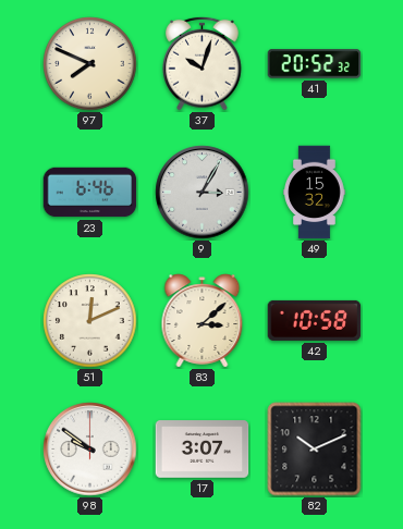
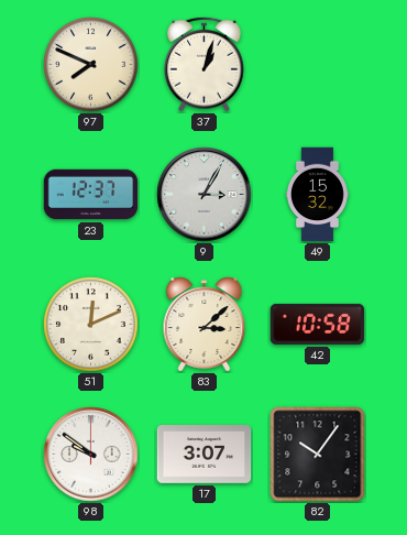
37: 10:03 -> 1:03 (205, 64)
41: 20:52 -> none (315, 64)
23: 6:46 -> 12:37 (91, 195)
82: 10:11 -> 10:06 (318, 455)
